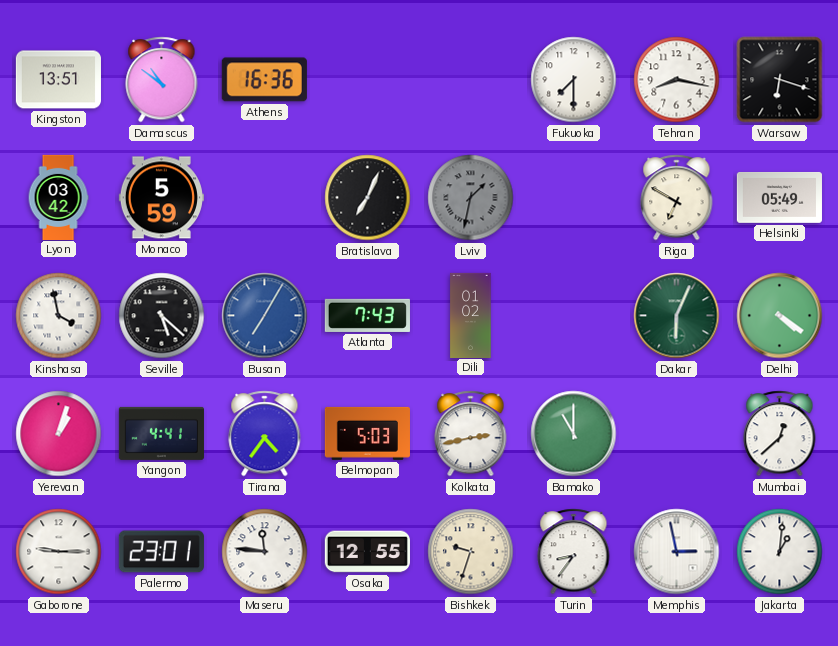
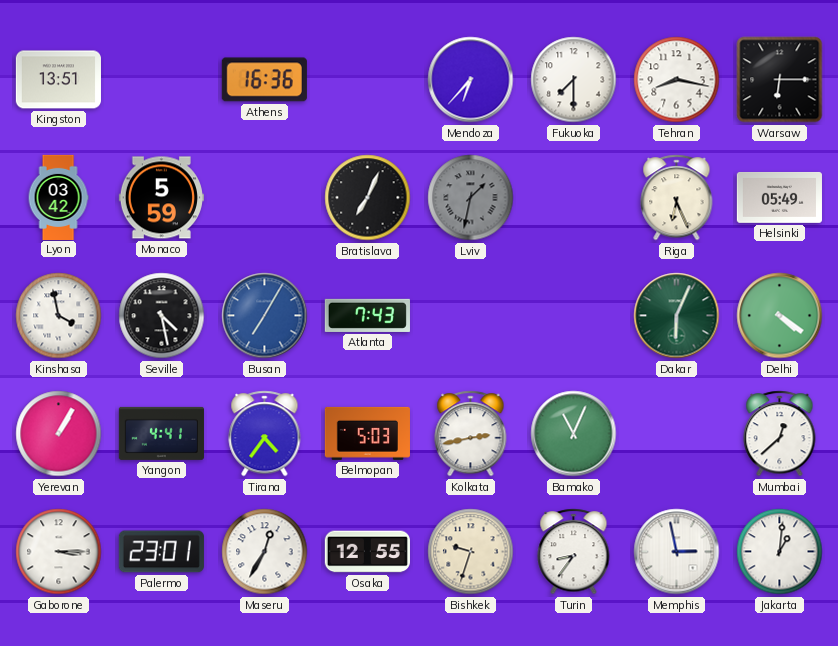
Damascus: 10:51 -> none (162, 80)
Mendoza: none -> 6:37 (471, 80)
Warsaw: 6:18 -> 6:15 (780, 80)
Riga: 6:50 -> 6:26 (677, 198)
Seville: 5:22 -> 4:28 (162, 316)
Dili: 01:02 -> none (471, 315)
Yerevan: 1:03 -> 1:05 (59, 434)
Bamako: 11:00 -> 11:04 (574, 434)
Gaborone: 9:15 -> 3:15 (59, 552)
Maseru: 11:46 -> 12:35 (265, 552)
